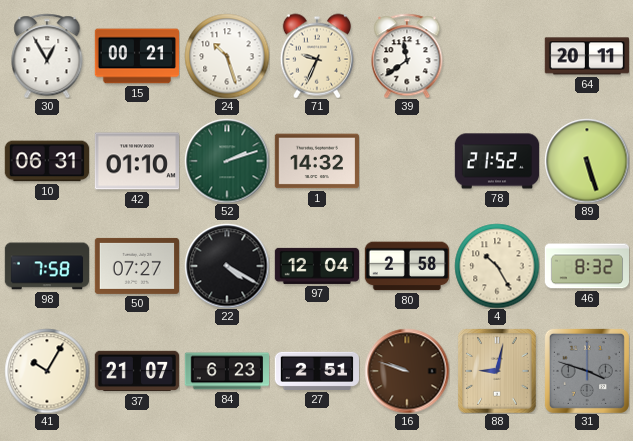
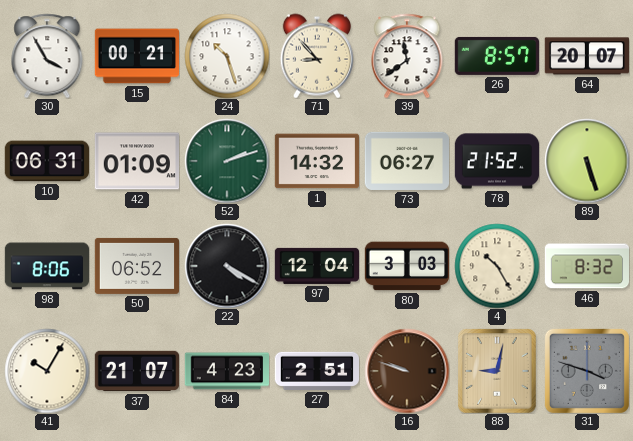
30: 12:55 -> 3:55 (47, 56)
71: 9:34 -> 8:53 (317, 56)
26: none -> 8:57 (496, 56)
64: 20:11 -> 20:07 (586, 56)
42: 01:10 -> 01:09 (136, 161)
73: none -> 06:27 (406, 161)
98: 7:58 -> 8:06 (47, 266)
50: 07:27 -> 06:52 (136, 266)
80: 2:58 -> 3:03 (406, 266)
84: 6:23 -> 4:23 (226, 371)
